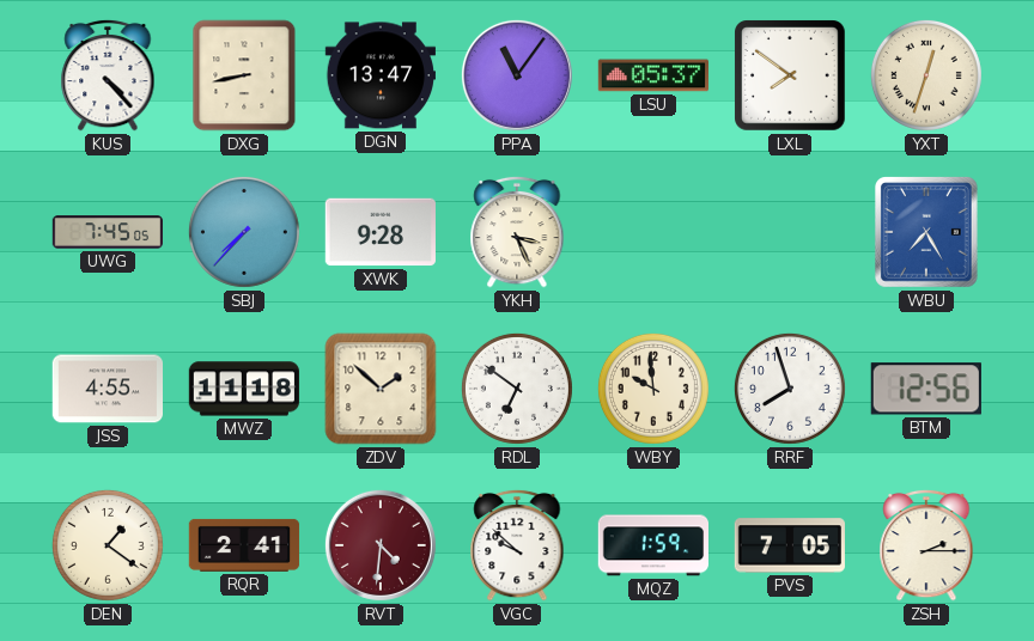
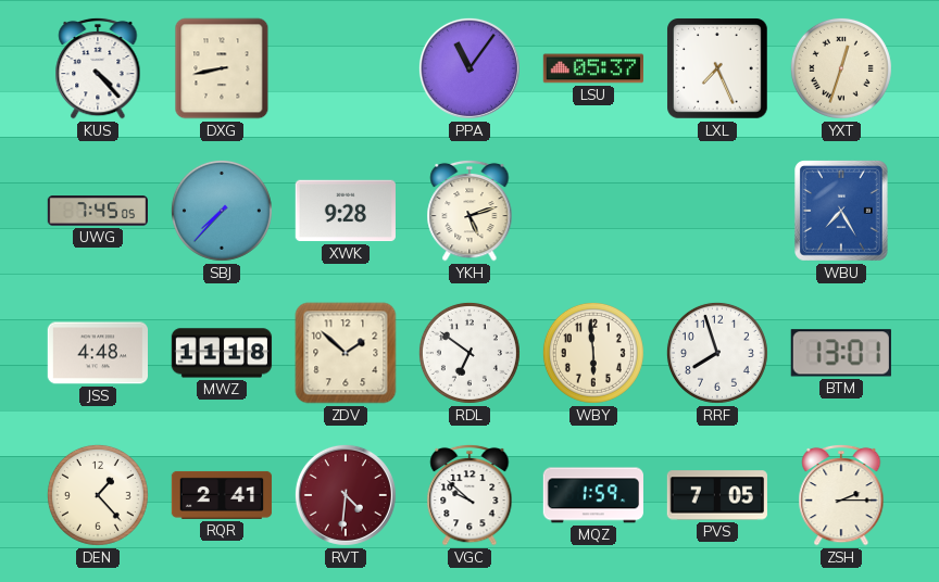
DGN: 13:47 -> none (379, 75)
LXL: 7:51 -> 7:26 (718, 69)
YKH: 3:26 -> 5:12 (469, 211)
JSS: 4:55 -> 4:48 (97, 353)
WBY: 9:59 -> 5:59 (593, 353)
BTM: 12:56 -> 13:01 (841, 353)
DEN: 1:21 -> 1:23 (98, 495)
